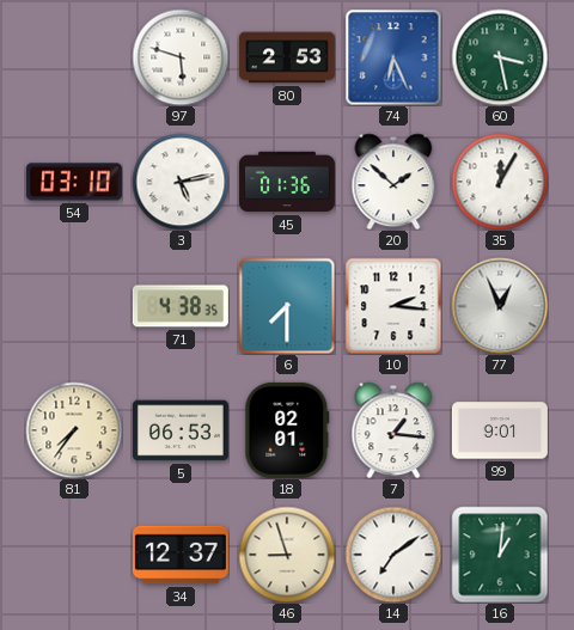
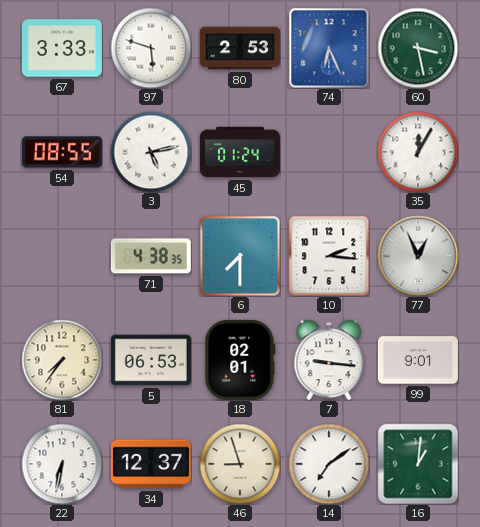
67: none -> 3:33 (62, 48)
54: 03:10 -> 08:55 (62, 152)
45: 01:36 -> 01:24 (240, 152)
20: 1:52 -> none (393, 182)
7: 1:16 -> 9:16 (329, 360)
22: none -> 6:32 (62, 464)
